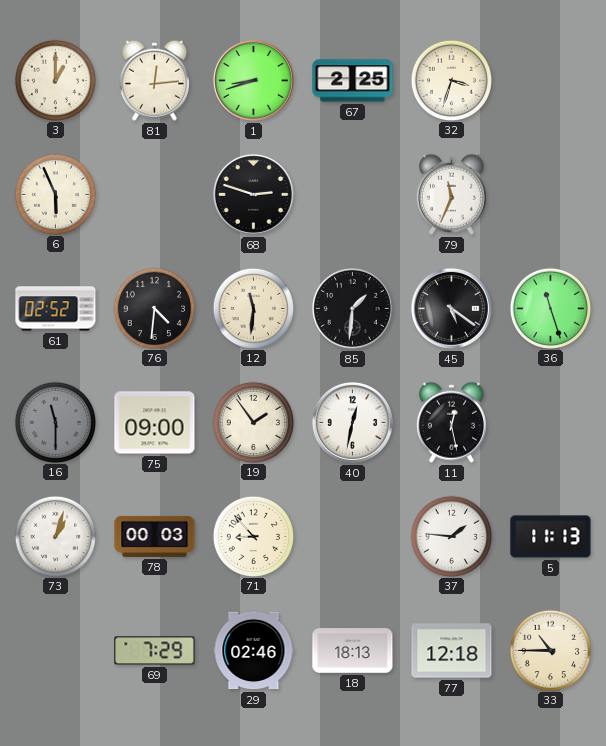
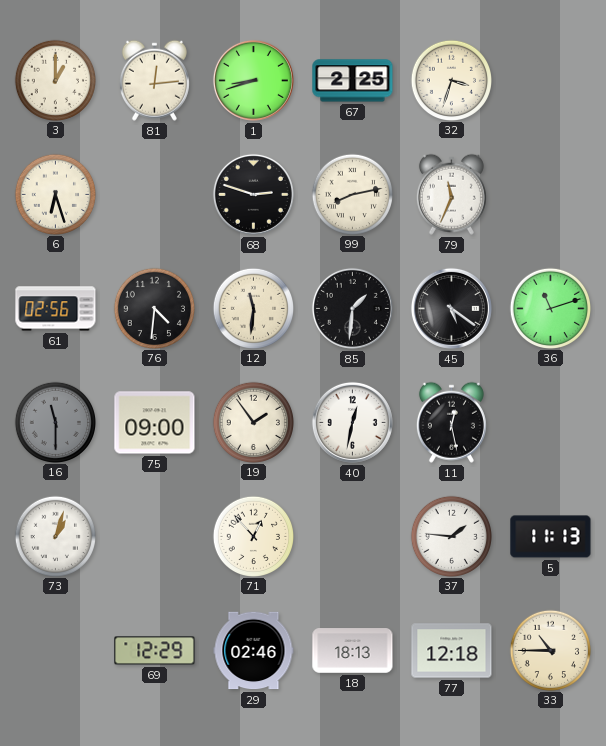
6: 5:56 -> 6:27 (55, 194)
99: none -> 8:13 (352, 194)
61: 02:52 -> 02:56 (56, 309)
36: 11:27 -> 11:12 (550, 308)
78: 00:03 -> none (155, 536)
71: 8:53 -> 12:53 (253, 536)
69: 7:29 -> 12:29 (155, 651)
